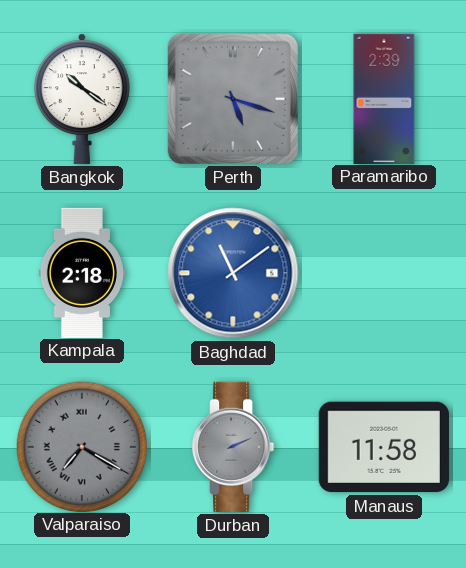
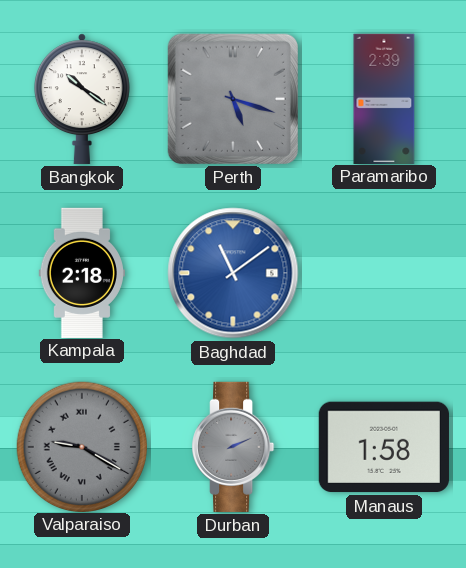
Valparaiso: 7:20 -> 9:20 (81, 446)
Manaus: 11:58 -> 1:58 (384, 447)
